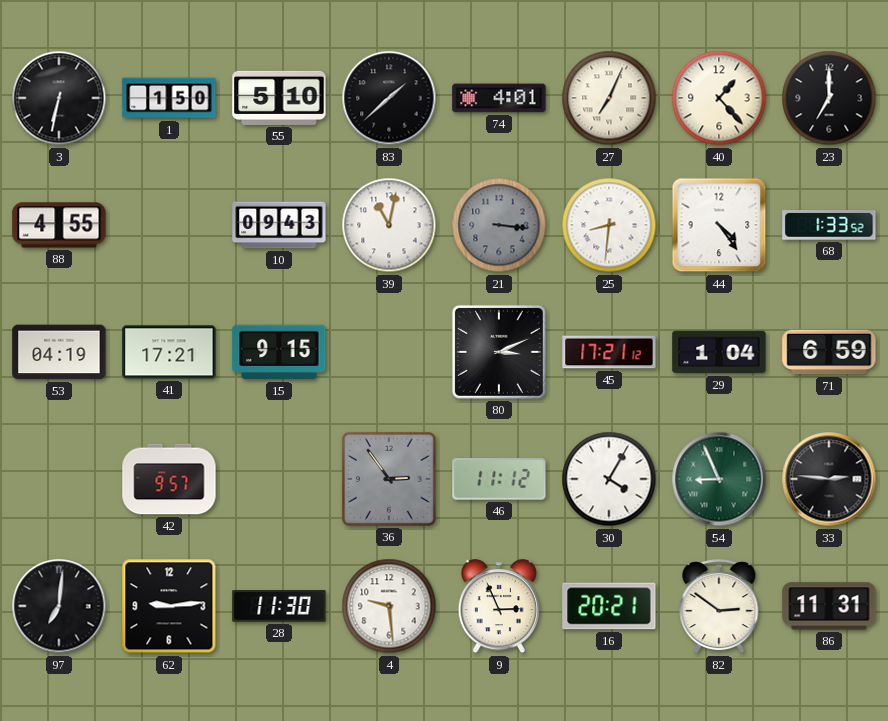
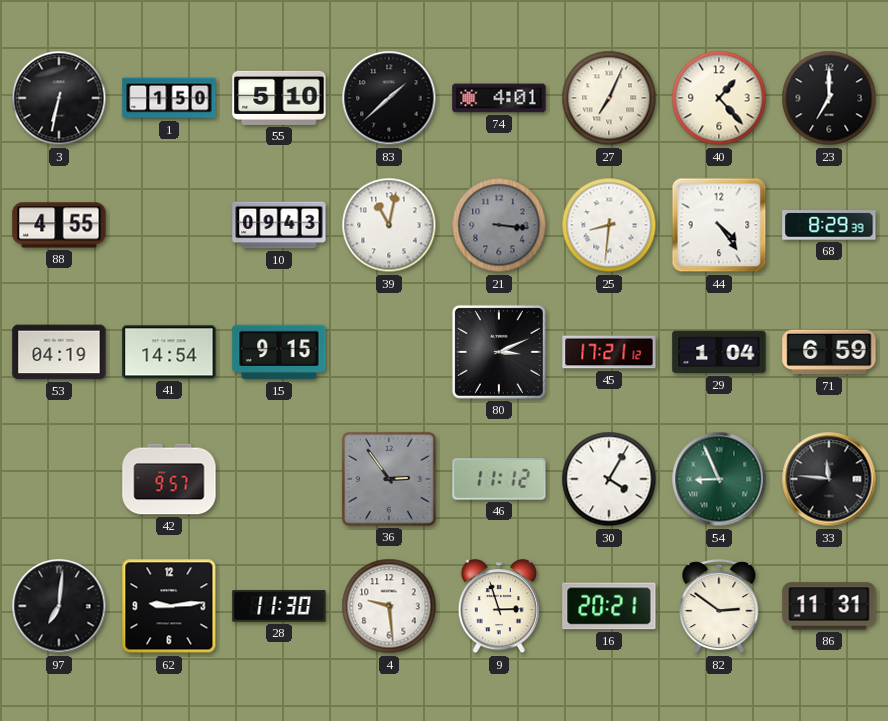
68: 1:33 -> 8:29 (829, 225)
41: 17:21 -> 14:54 (169, 352)
33: 2:46 -> 11:46 (829, 479)
9: 2:56 -> 2:57 (498, 607)
